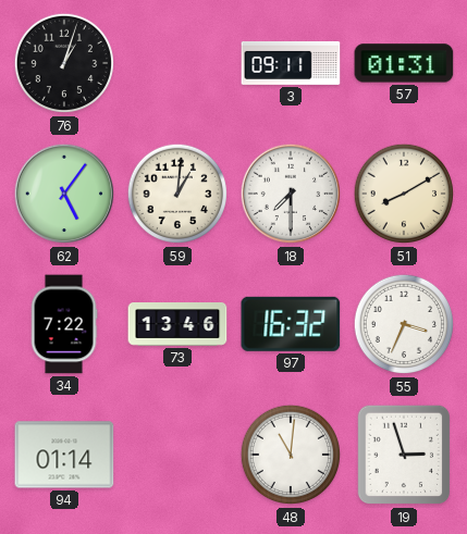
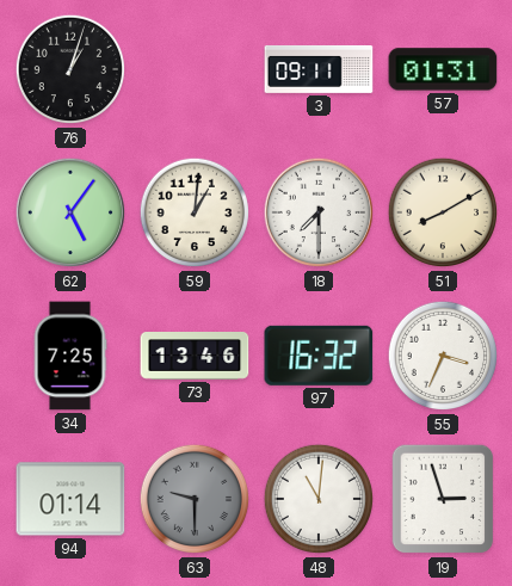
34: 7:22 -> 7:25 (70, 356)
63: none -> 9:30 (193, 499)
